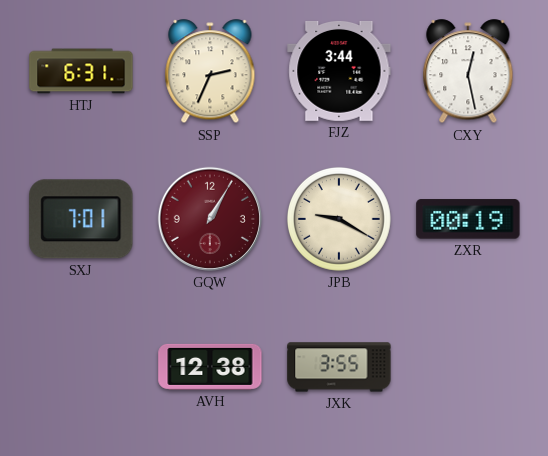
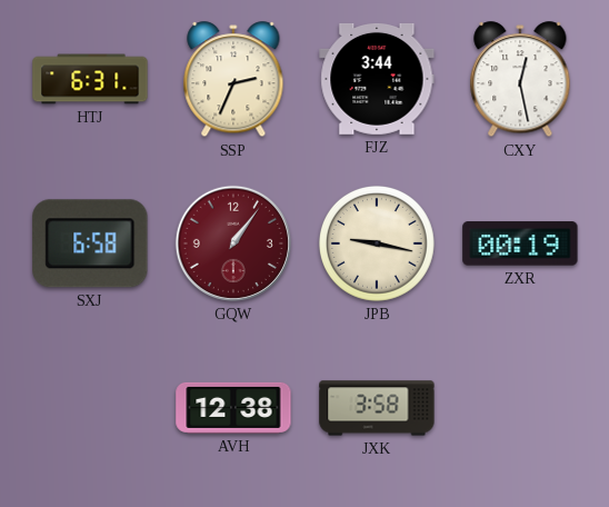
SXJ: 7:01 -> 6:58 (90, 243)
GQW: 1:05 -> 1:06 (233, 243)
JPB: 9:20 -> 9:17 (377, 243)
JXK: 3:55 -> 3:58 (377, 408)
